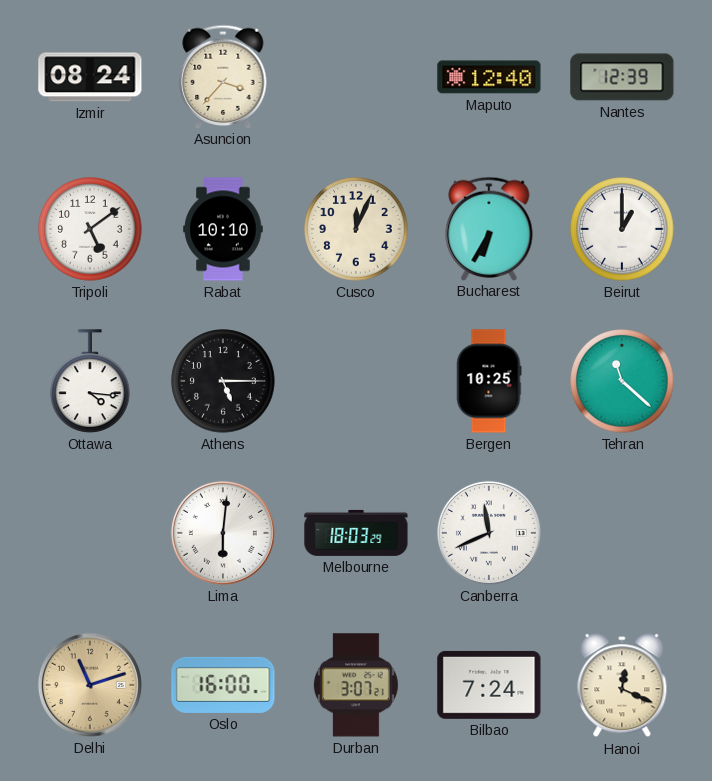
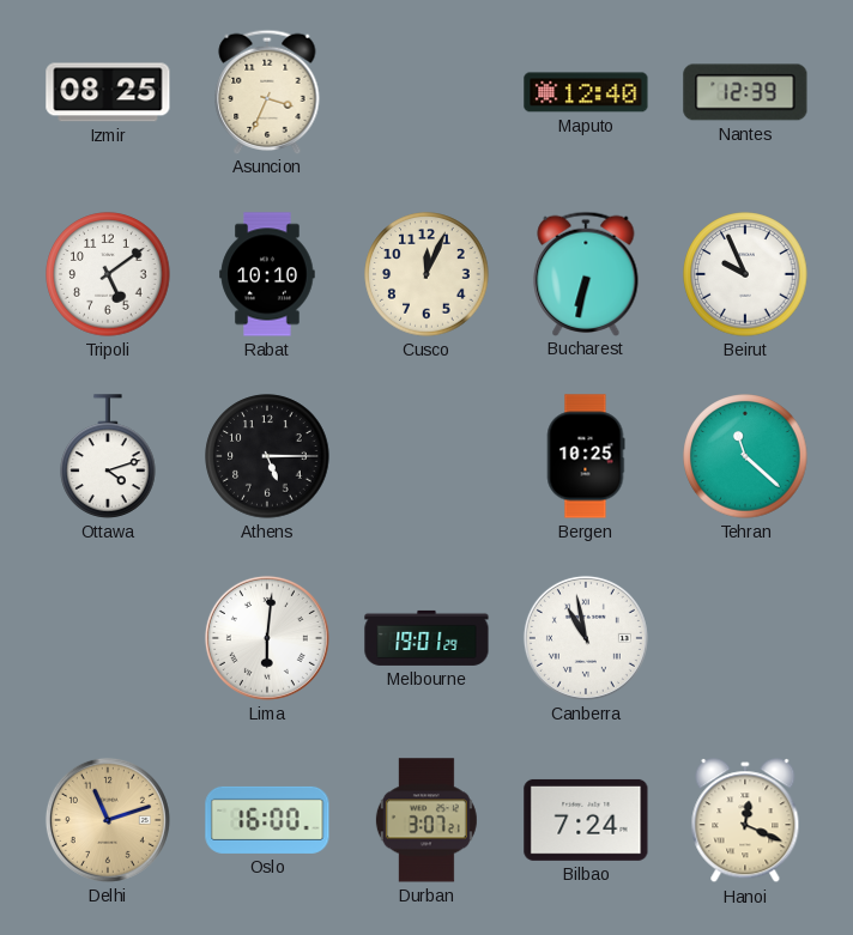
Izmir: 08:24 -> 08:25 (108, 92)
Asuncion: 3:37 -> 3:34 (267, 91)
Bucharest: 6:35 -> 6:32 (586, 273)
Beirut: 1:00 -> 9:56 (745, 274)
Ottawa: 4:16 -> 4:12 (108, 456)
Melbourne: 18:03 -> 19:01 (426, 638)
Canberra: 11:41 -> 10:58 (586, 638)
